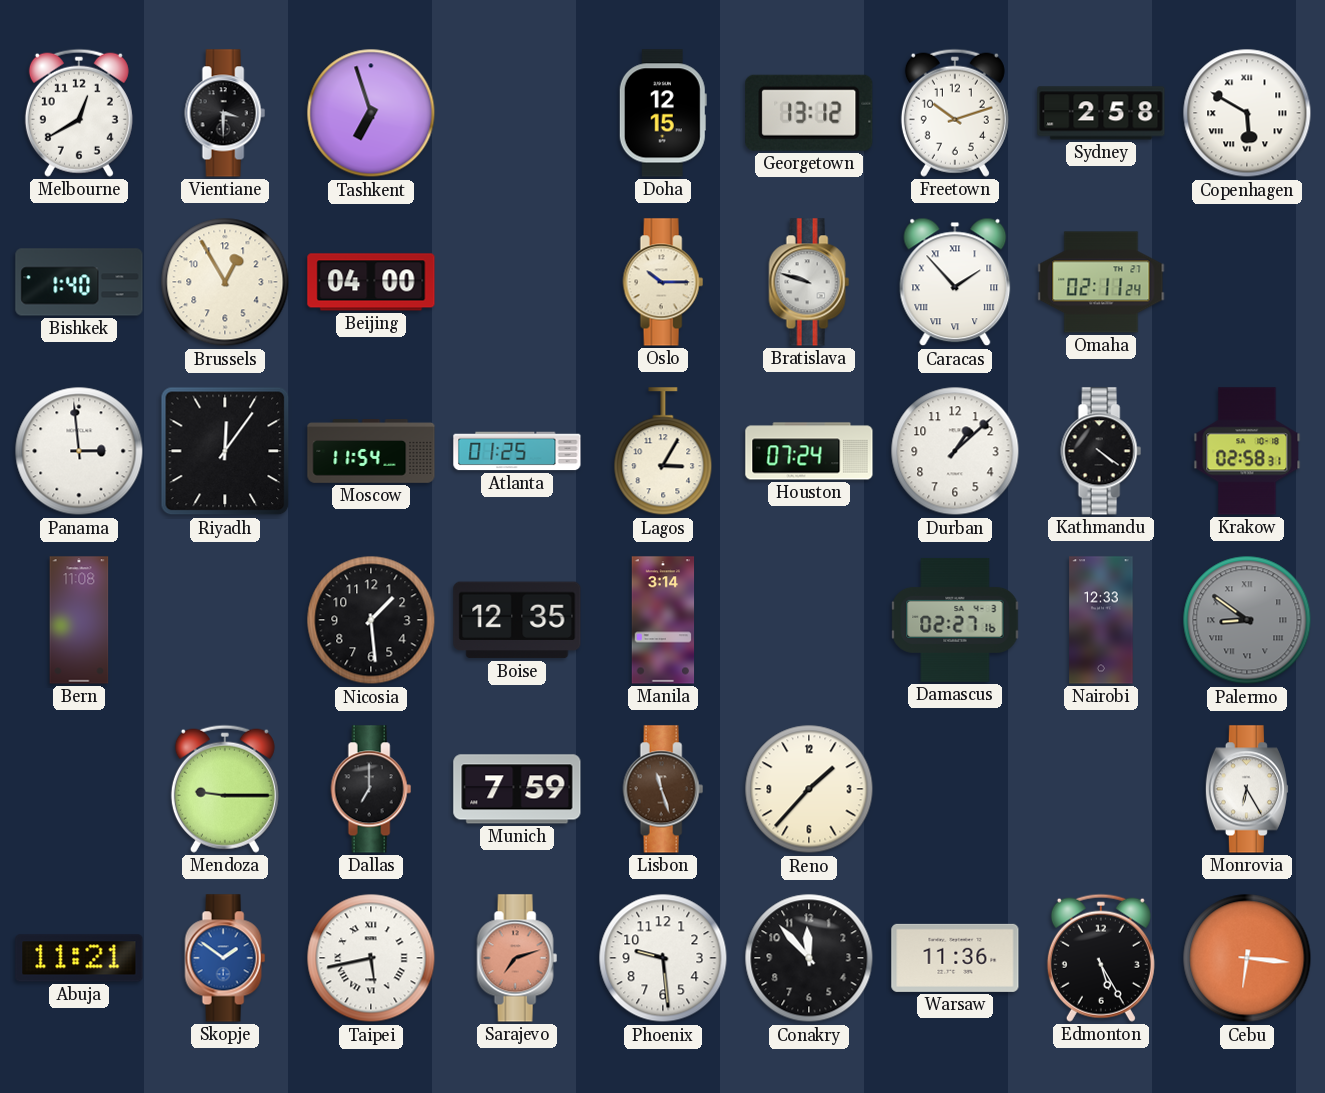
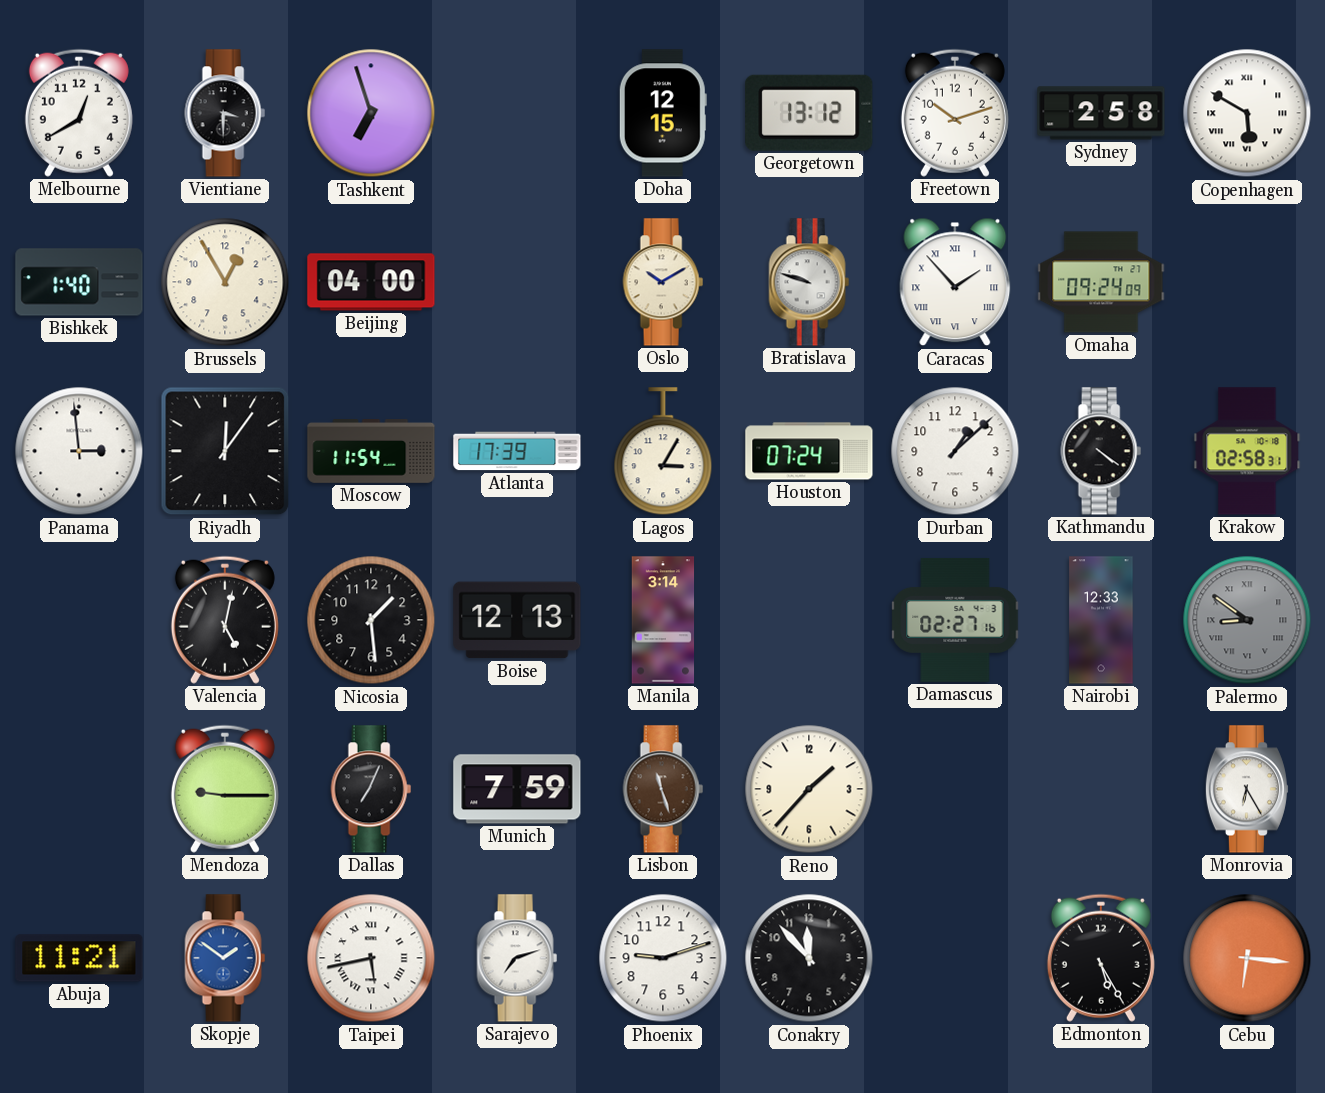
Oslo: 10:15 -> 10:10 (663, 282)
Omaha: 02:11 -> 09:24 (1101, 282)
Atlanta: 01:25 -> 17:39 (517, 451)
Bern: 11:08 -> none (79, 620)
Valencia: none -> 5:02 (225, 620)
Boise: 12:35 -> 12:13 (517, 620)
Dallas: 7:00 -> 7:04 (371, 789)
Sarajevo dial: salmon -> white (517, 958)
Phoenix: 9:29 -> 9:12 (663, 958)
Warsaw: 11:36 -> none (955, 958)
